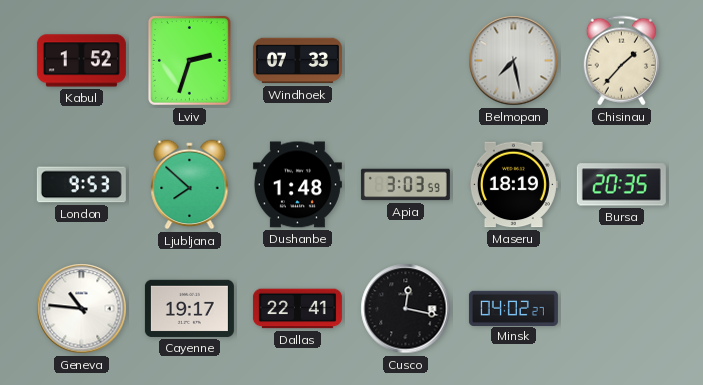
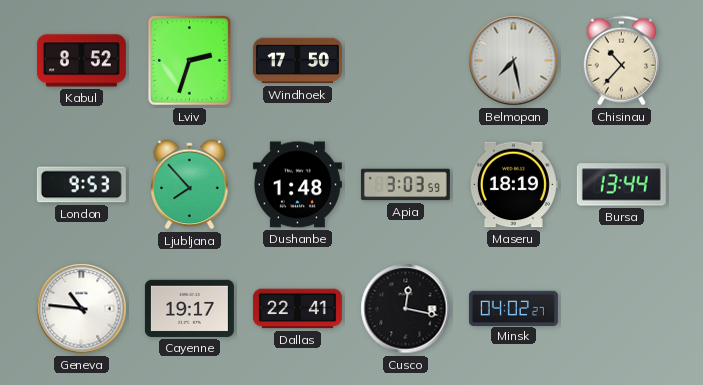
Kabul: 1:52 -> 8:52 (81, 61)
Windhoek: 07:33 -> 17:50 (297, 61)
Chisinau: 1:37 -> 10:37 (621, 61)
Ljubljana: 7:52 -> 7:53 (190, 185)
Bursa: 20:35 -> 13:44 (621, 185)
